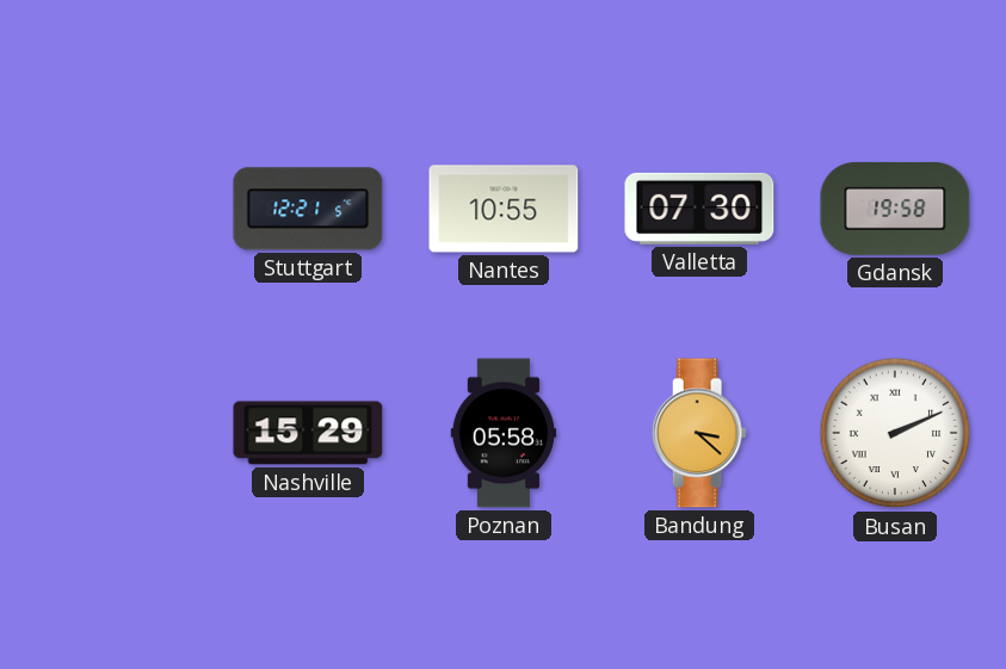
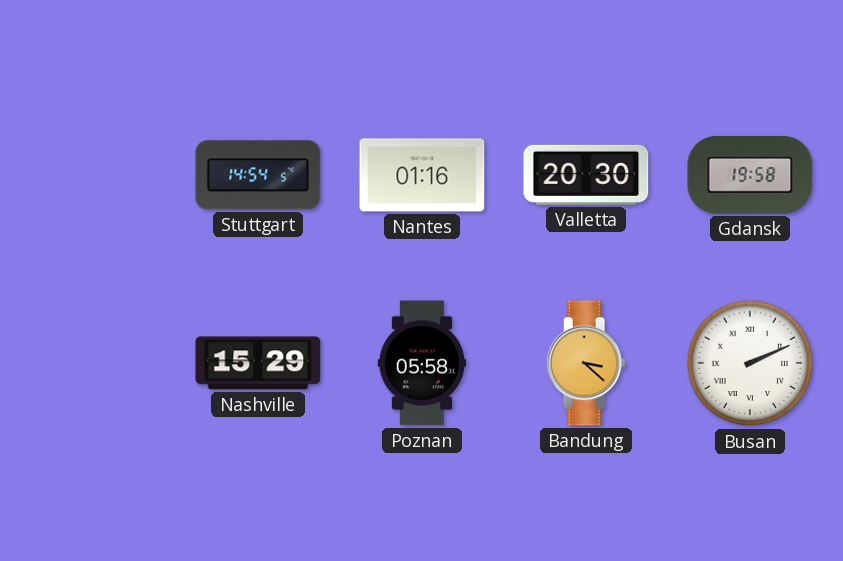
Stuttgart: 12:21 -> 14:54 (258, 175)
Nantes: 10:55 -> 01:16 (422, 175)
Valletta: 07:30 -> 20:30 (586, 175)
